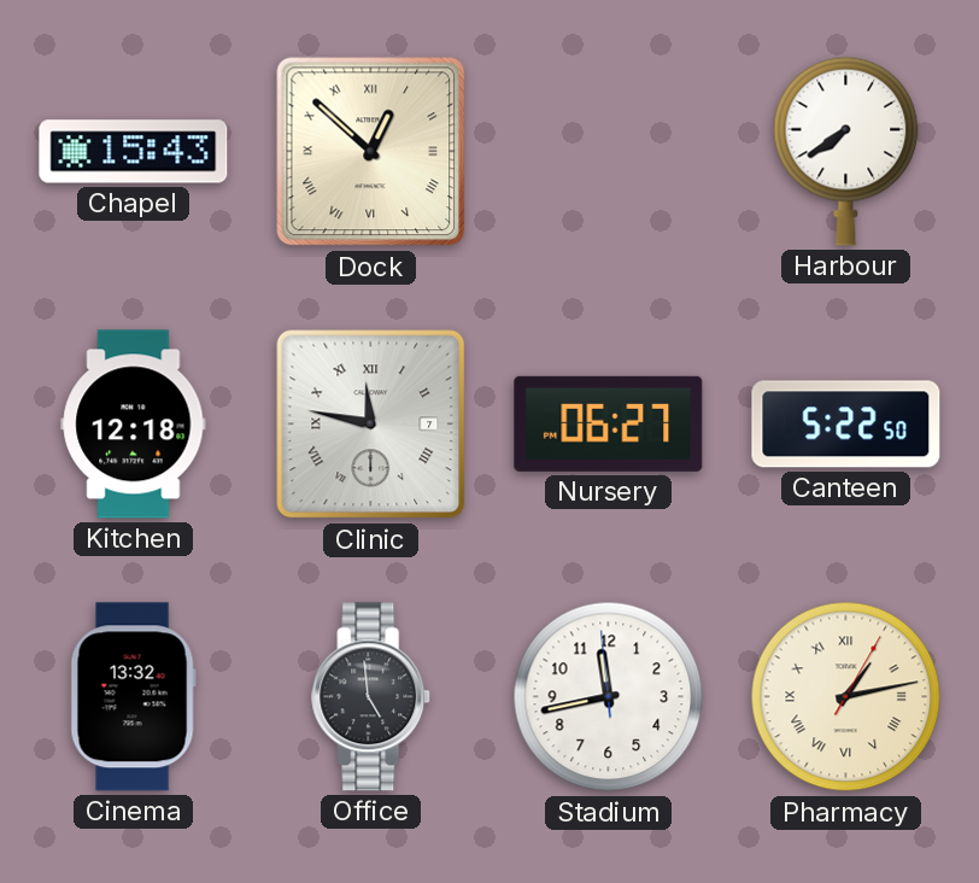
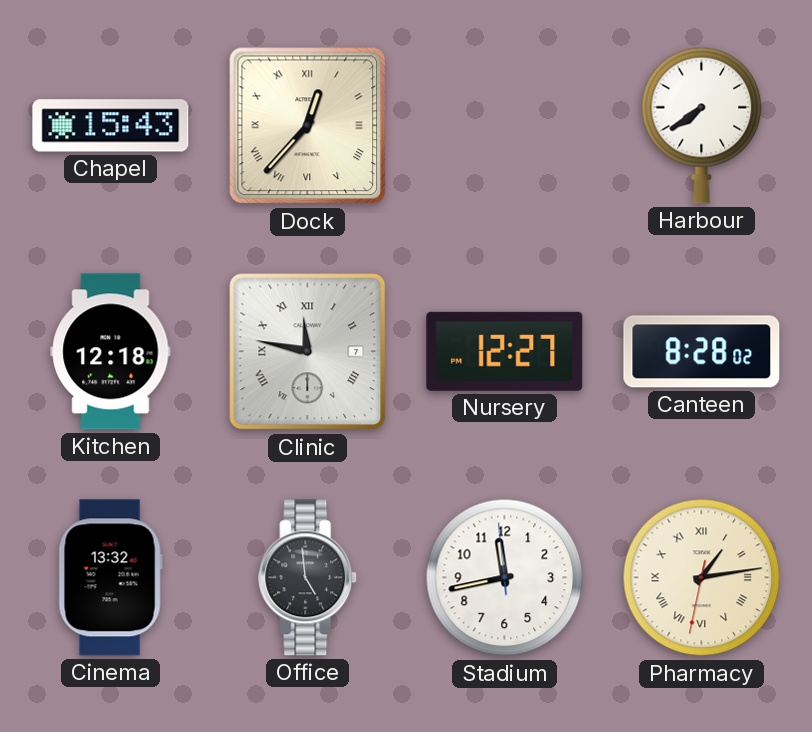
Dock: 12:52 -> 12:37 (308, 126)
Nursery: 06:27 -> 12:27 (505, 351)
Canteen: 5:22 -> 8:28 (702, 352)
Pharmacy: 1:13:05 -> 1:13:32 (702, 578)
